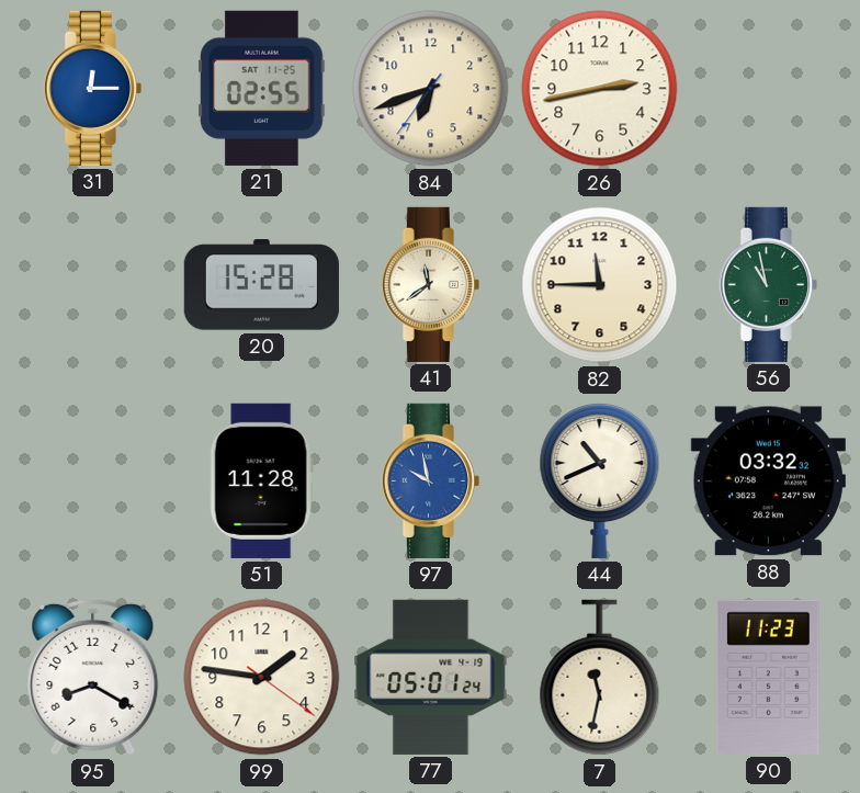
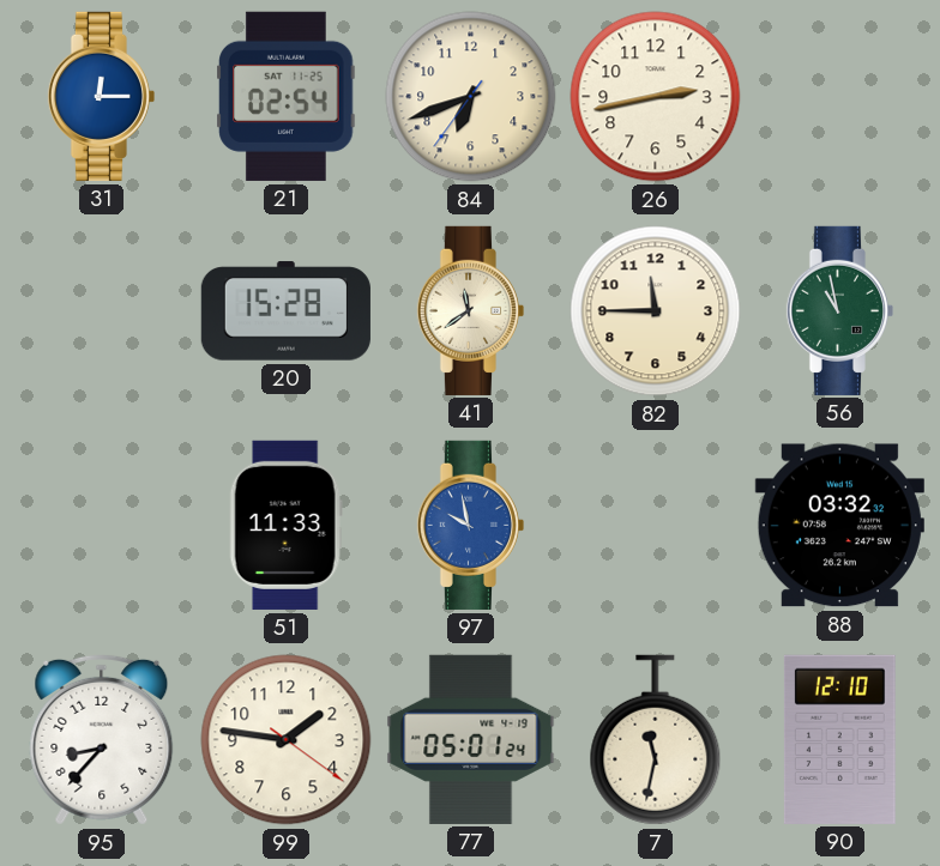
21: 02:55 -> 02:54 (287, 96)
51: 11:28 -> 11:33 (285, 525)
44: 10:41 -> none (600, 480)
95: 8:20 -> 8:37 (102, 739)
90: 11:23 -> 12:10 (839, 739)
